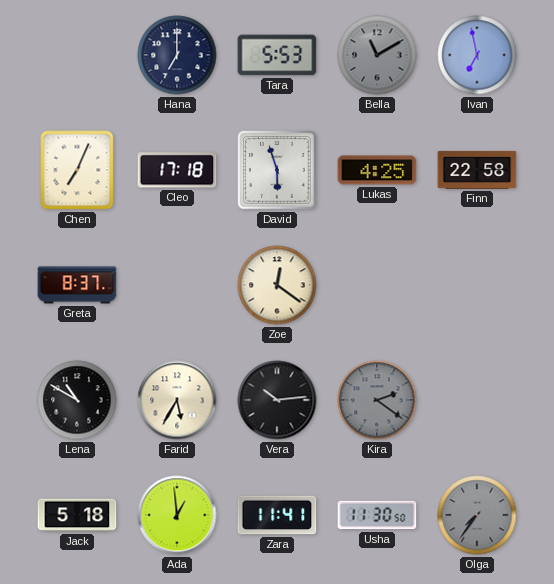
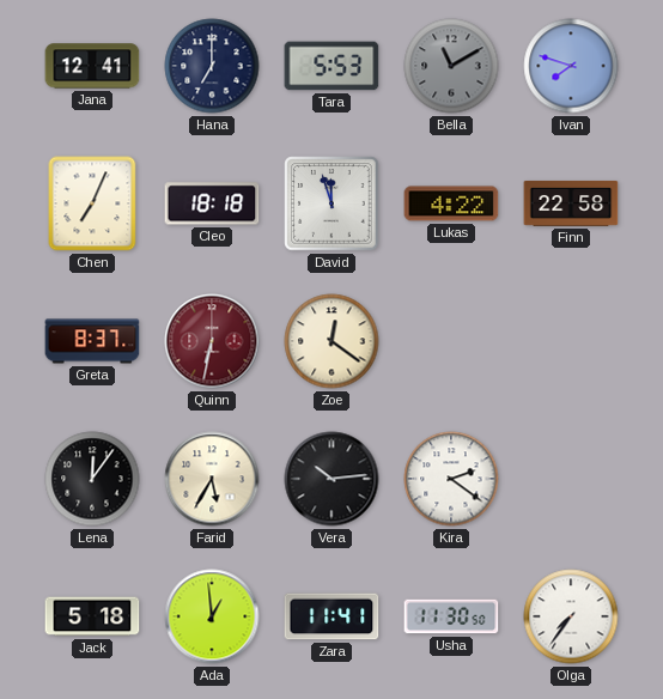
Jana: none -> 12:41 (92, 66)
Ivan: 6:58 -> 7:48 (571, 66)
Cleo: 17:18 -> 18:18 (212, 203)
David: 5:57 -> 11:57 (331, 203)
Lukas: 4:25 -> 4:22 (451, 203)
Quinn: none -> 6:32 (212, 341)
Lena: 10:50 -> 12:06 (92, 479)
Kira dial: grey -> white (451, 479)
Olga dial: grey -> white (571, 616)
